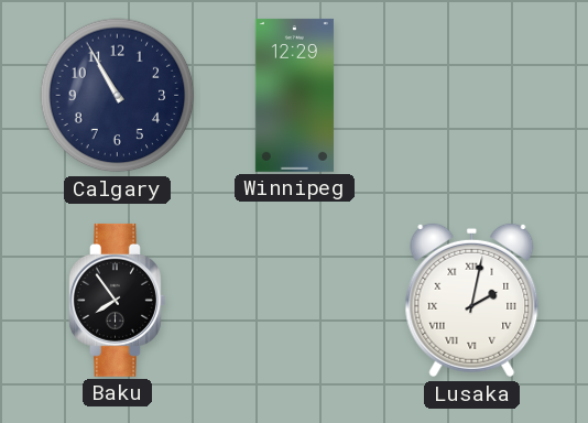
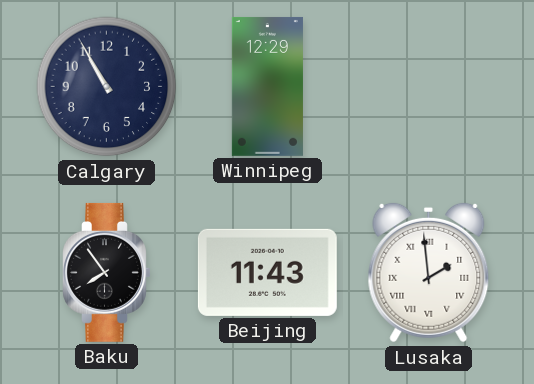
Beijing: none -> 11:43 (267, 272)
Lusaka: 2:02 -> 1:59 (429, 273)
